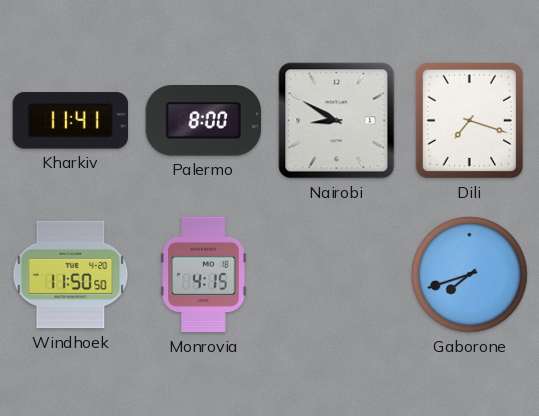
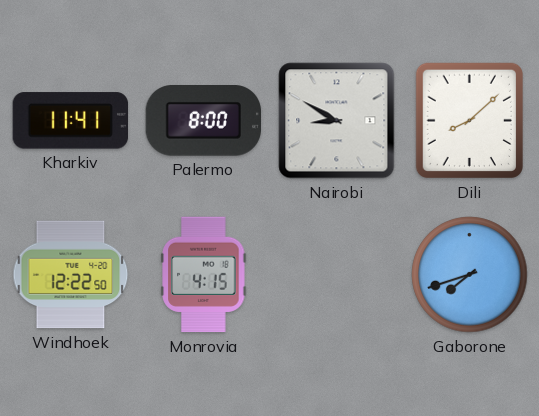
Dili: 7:18 -> 8:08 (469, 120)
Windhoek: 11:50 -> 12:22 (71, 275)
